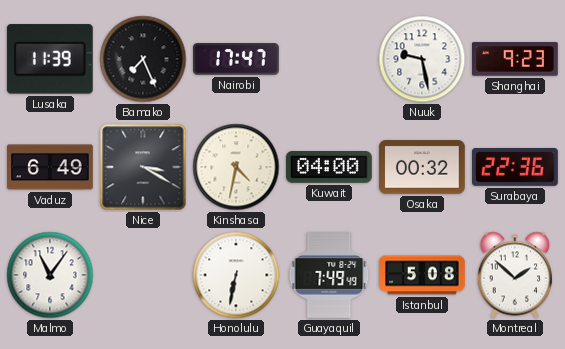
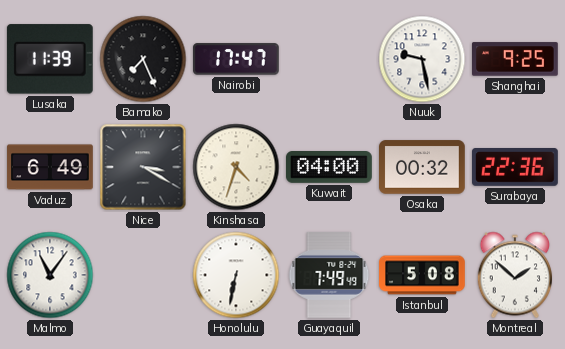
Shanghai: 9:23 -> 9:25 (516, 59)
Kinshasa: 4:32 -> 4:33 (236, 167)
